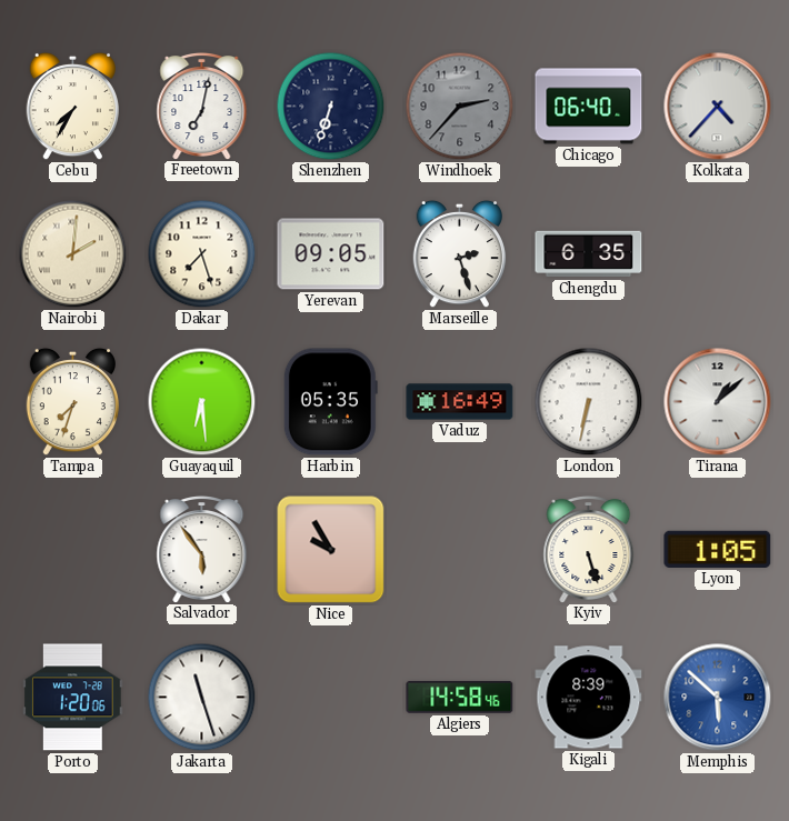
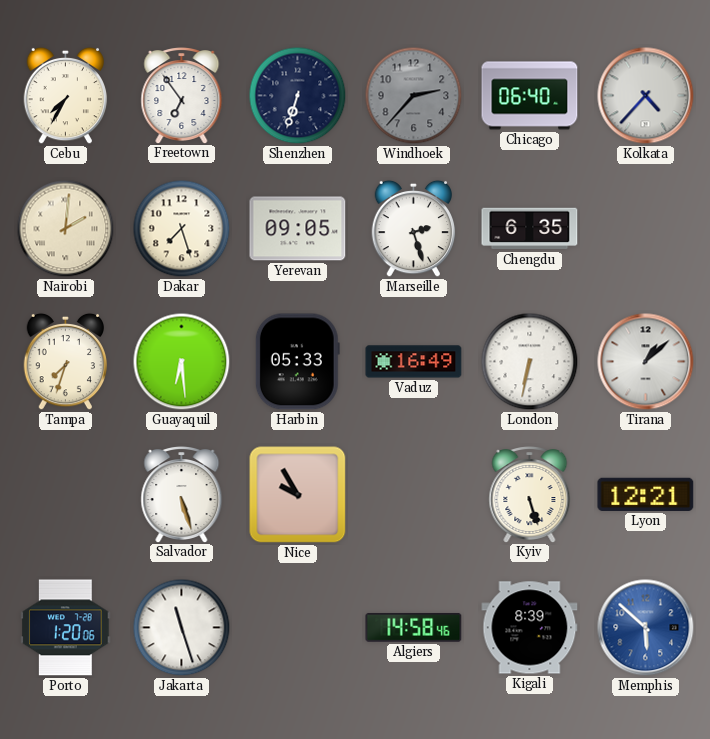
Freetown: 7:02 -> 6:54 (182, 96)
Harbin: 05:35 -> 05:33 (297, 362)
Salvador: 5:54 -> 5:27 (182, 495)
Lyon: 1:05 -> 12:21 (646, 494)
